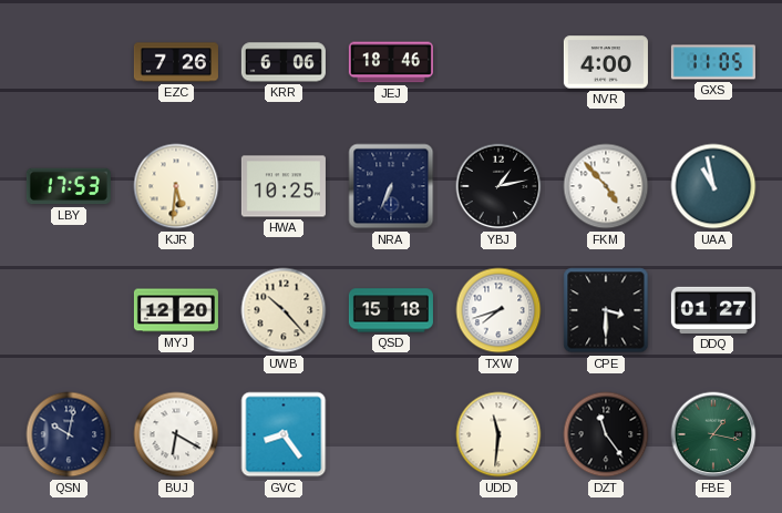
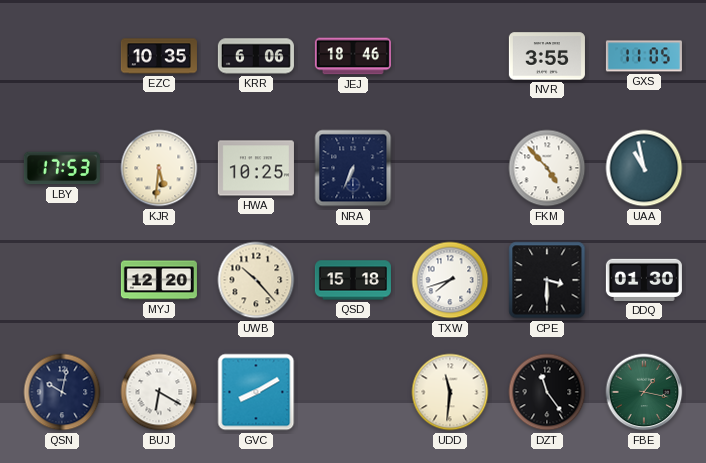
EZC: 7:26 -> 10:35 (159, 56)
NVR: 4:00 -> 3:55 (547, 56)
YBJ: 1:13 -> none (498, 186)
DDQ: 01:27 -> 01:30 (644, 280)
GVC: 8:24 -> 8:10 (256, 392)
